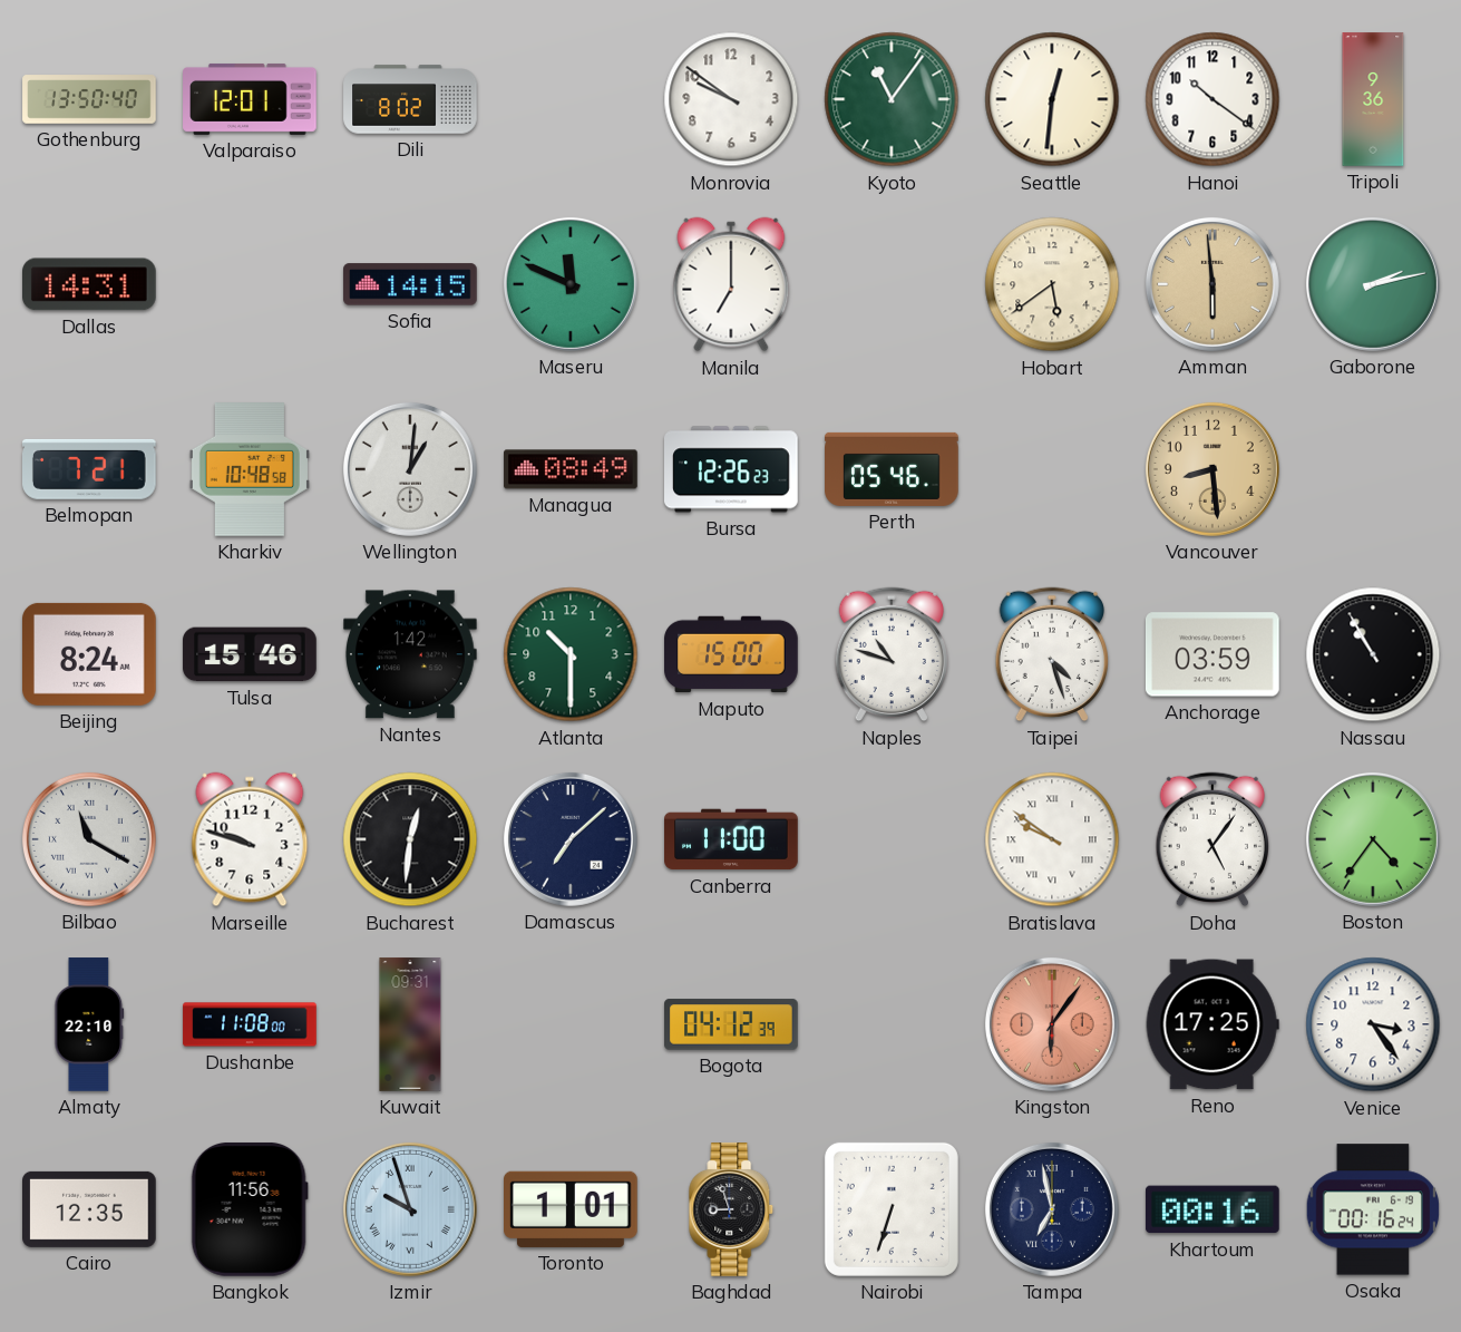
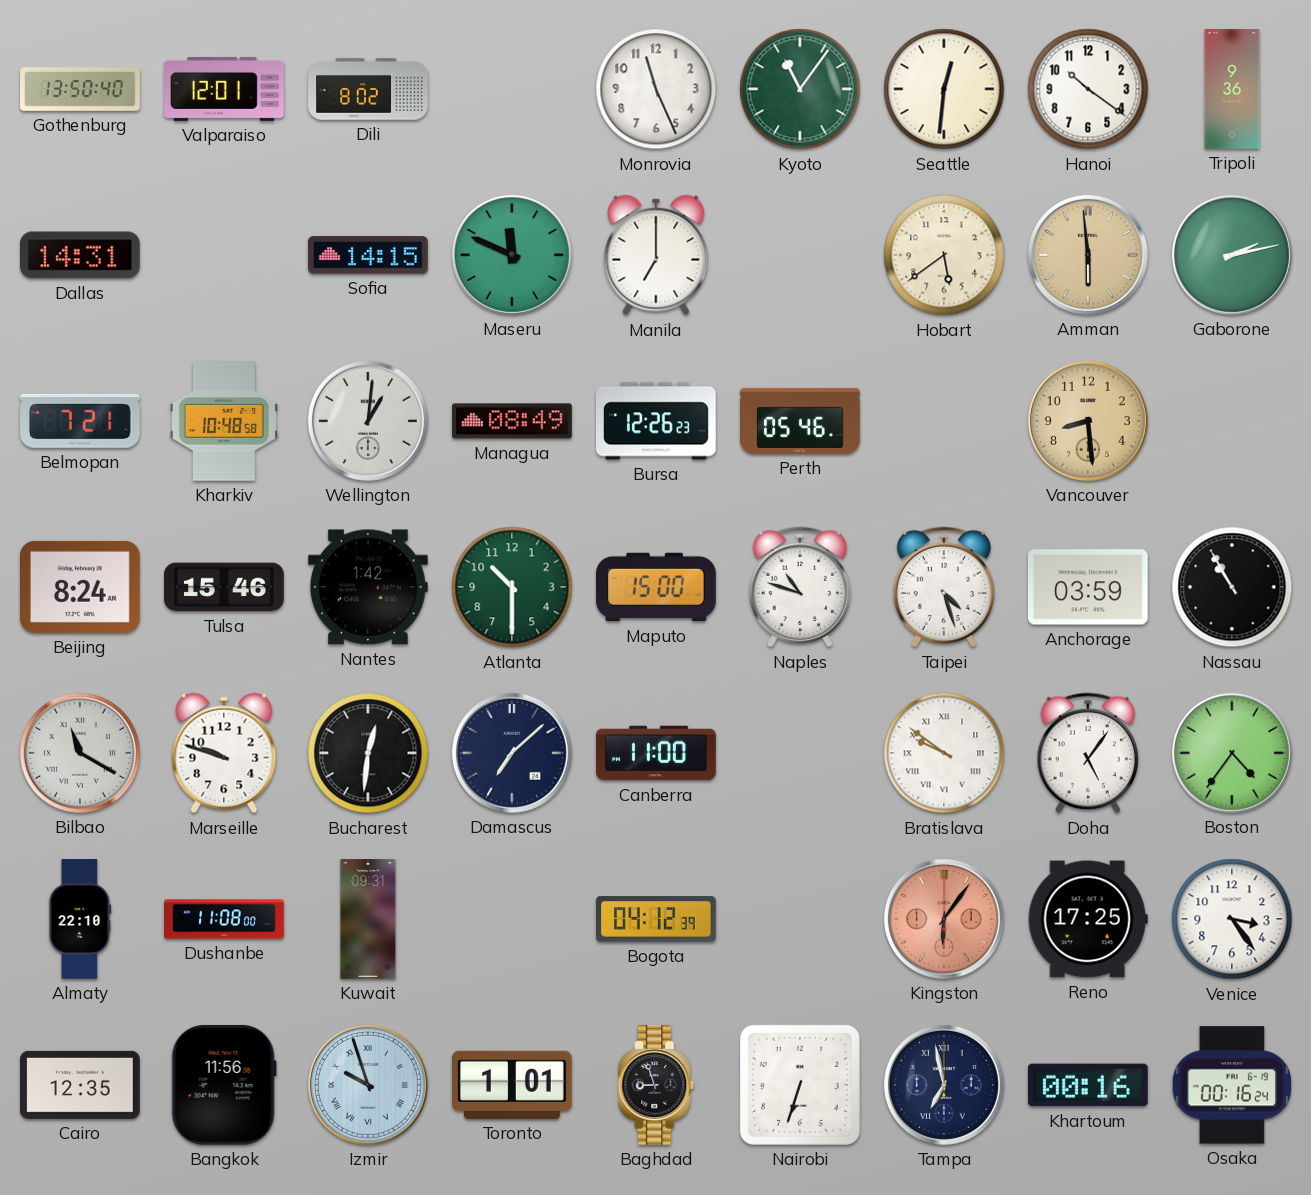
Monrovia: 9:51 -> 11:26 (656, 89)
